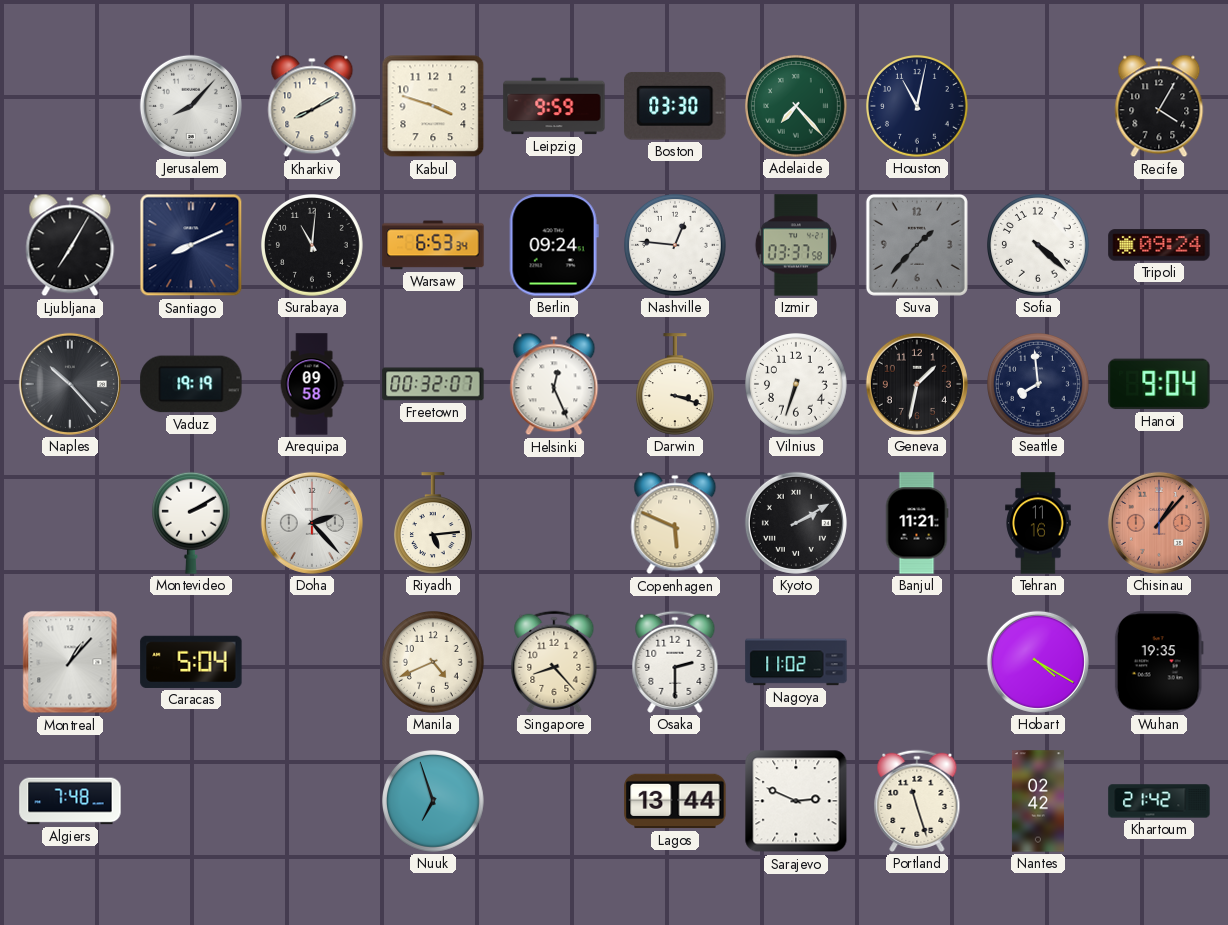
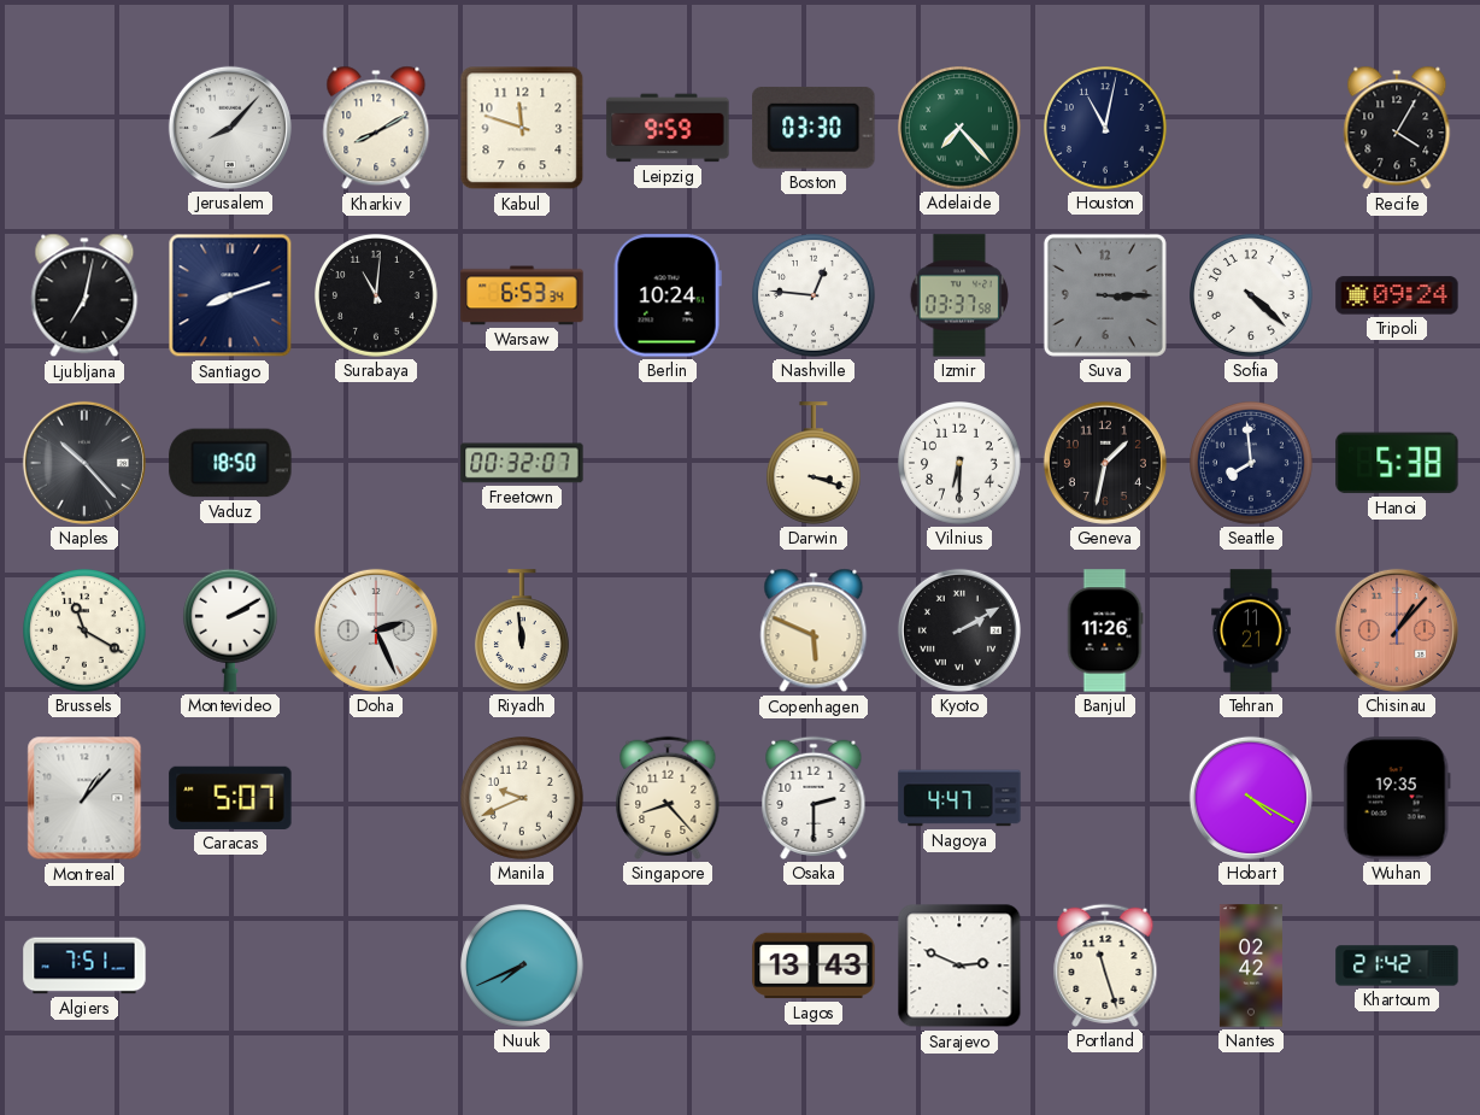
Kabul: 3:48 -> 11:48 (522, 128)
Ljubljana: 7:05 -> 7:02 (84, 295)
Santiago: 8:11 -> 8:12 (230, 295)
Berlin: 09:24 -> 10:24 (668, 295)
Suva: 1:37 -> 3:15 (1105, 295)
Vaduz: 19:19 -> 18:50 (230, 463)
Arequipa: 09:58 -> none (312, 384)
Helsinki: 12:26 -> none (554, 384)
Vilnius: 6:33 -> 6:30 (961, 464)
Hanoi: 9:04 -> 5:38 (1397, 463)
Brussels: none -> 11:20 (86, 632)
Doha: 2:23 -> 2:26 (376, 630)
Riyadh: 5:14 -> 11:59 (522, 630)
Banjul: 11:21 -> 11:26 (1105, 630)
Tehran: 11:16 -> 11:21 (1251, 630)
Caracas: 5:04 -> 5:07 (230, 798)
Manila: 4:41 -> 9:41 (523, 799)
Nagoya: 11:02 -> 4:47 (959, 798)
Algiers: 7:48 -> 7:51 (84, 966)
Nuuk: 6:57 -> 7:41 (523, 967)
Lagos: 13:44 -> 13:43 (814, 966)
